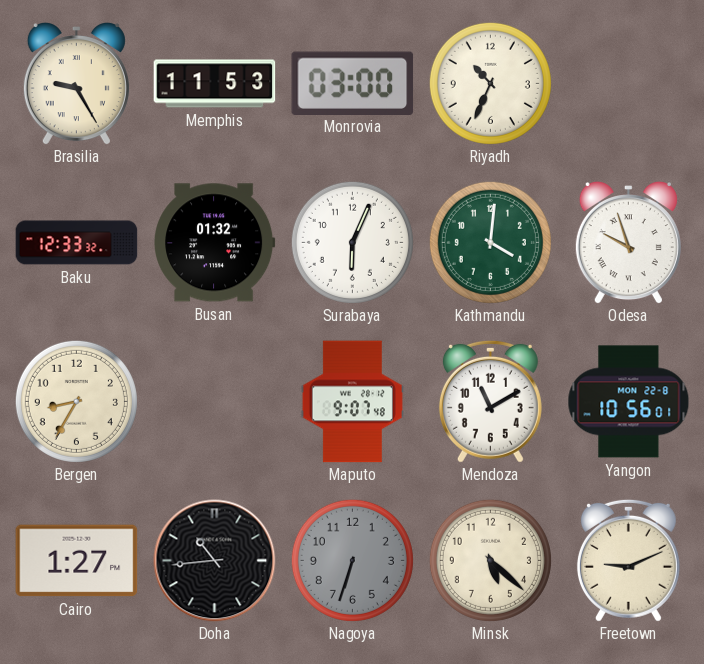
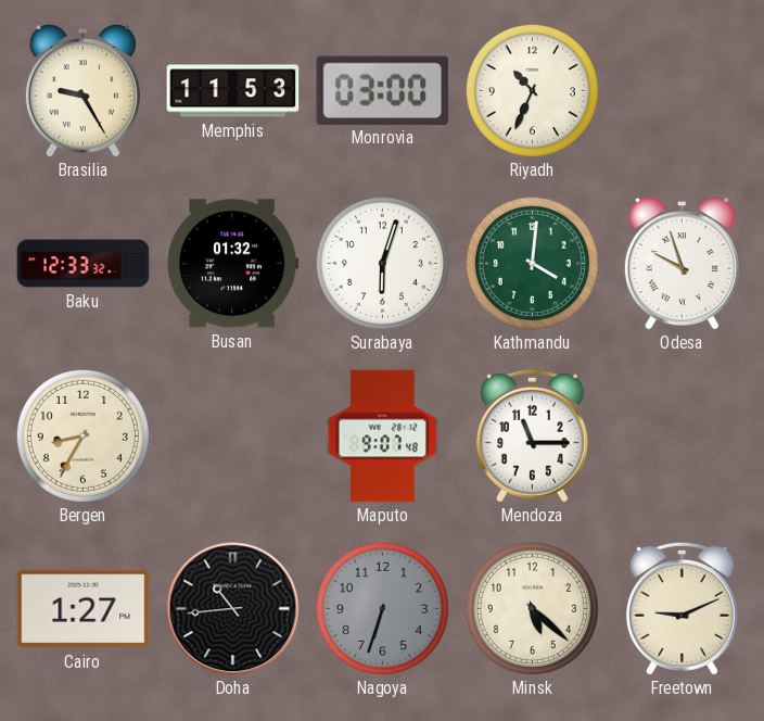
Surabaya: 6:04 -> 6:03 (382, 263)
Mendoza: 11:10 -> 11:15 (532, 435)
Yangon: 10:56 -> none (629, 402)
